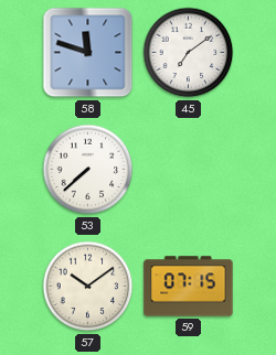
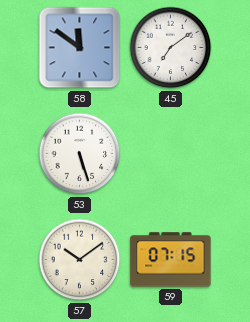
58: 11:48 -> 11:51 (80, 48)
53: 7:38 -> 5:27 (80, 154)
